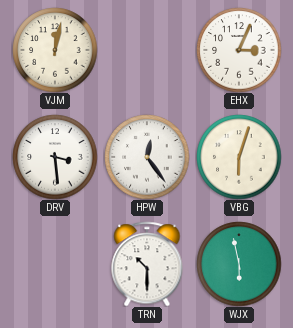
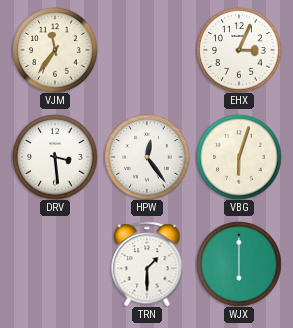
VJM: 12:02 -> 11:36 (55, 50)
TRN: 10:30 -> 1:30 (147, 264)
WJX: 5:58 -> 6:00 (239, 264)
